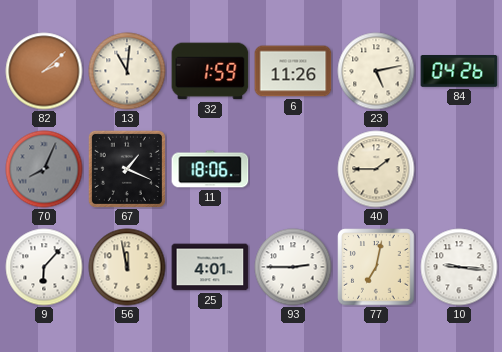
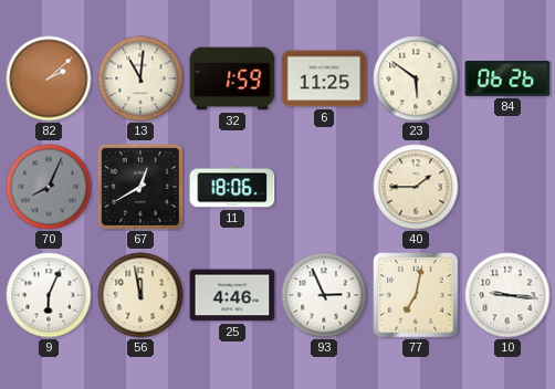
6: 11:26 -> 11:25 (324, 78)
23: 5:13 -> 5:51 (416, 78)
84: 04:26 -> 06:26 (507, 80)
67: 1:19 -> 12:40 (140, 187)
9: 6:07 -> 6:04 (49, 295)
25: 4:01 -> 4:46 (232, 295)
93: 2:45 -> 2:56 (324, 295)
